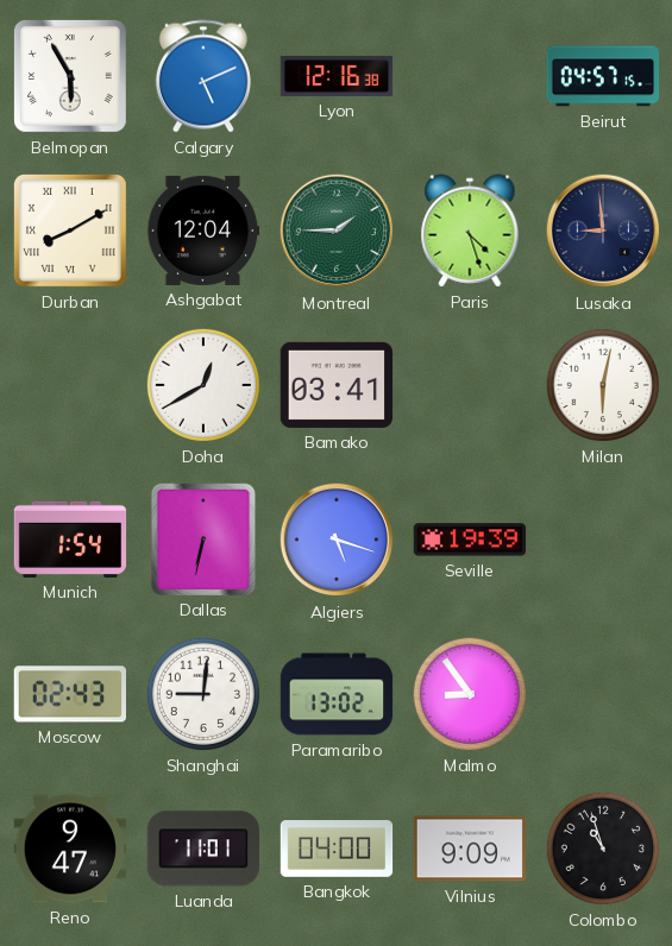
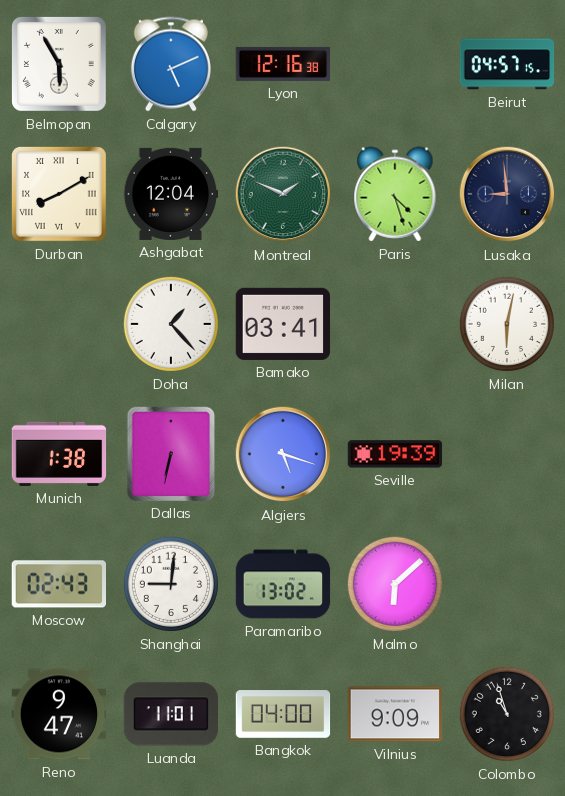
Montreal: 1:45 -> 1:49 (283, 194)
Doha: 12:40 -> 1:23 (171, 324)
Munich: 1:54 -> 1:38 (59, 454)
Malmo: 8:54 -> 6:08 (395, 584)
